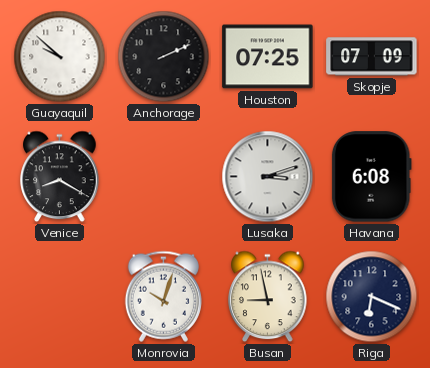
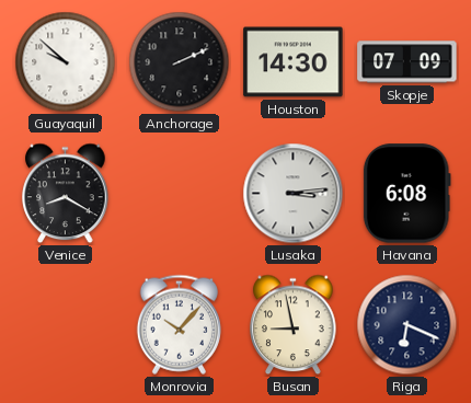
Houston: 07:25 -> 14:30 (294, 62)
Lusaka: 3:12 -> 3:14 (294, 194)
Monrovia: 10:03 -> 10:07 (179, 324)
